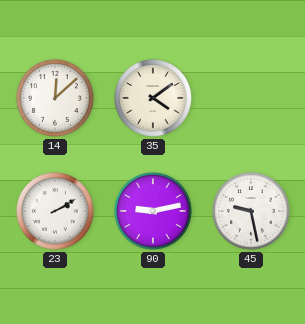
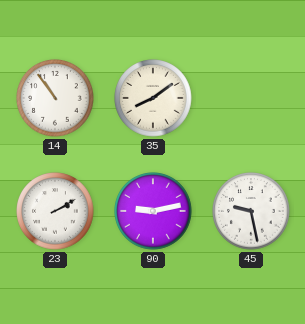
14: 12:08 -> 10:54 (55, 98)
35: 4:09 -> 8:09 (153, 98)
